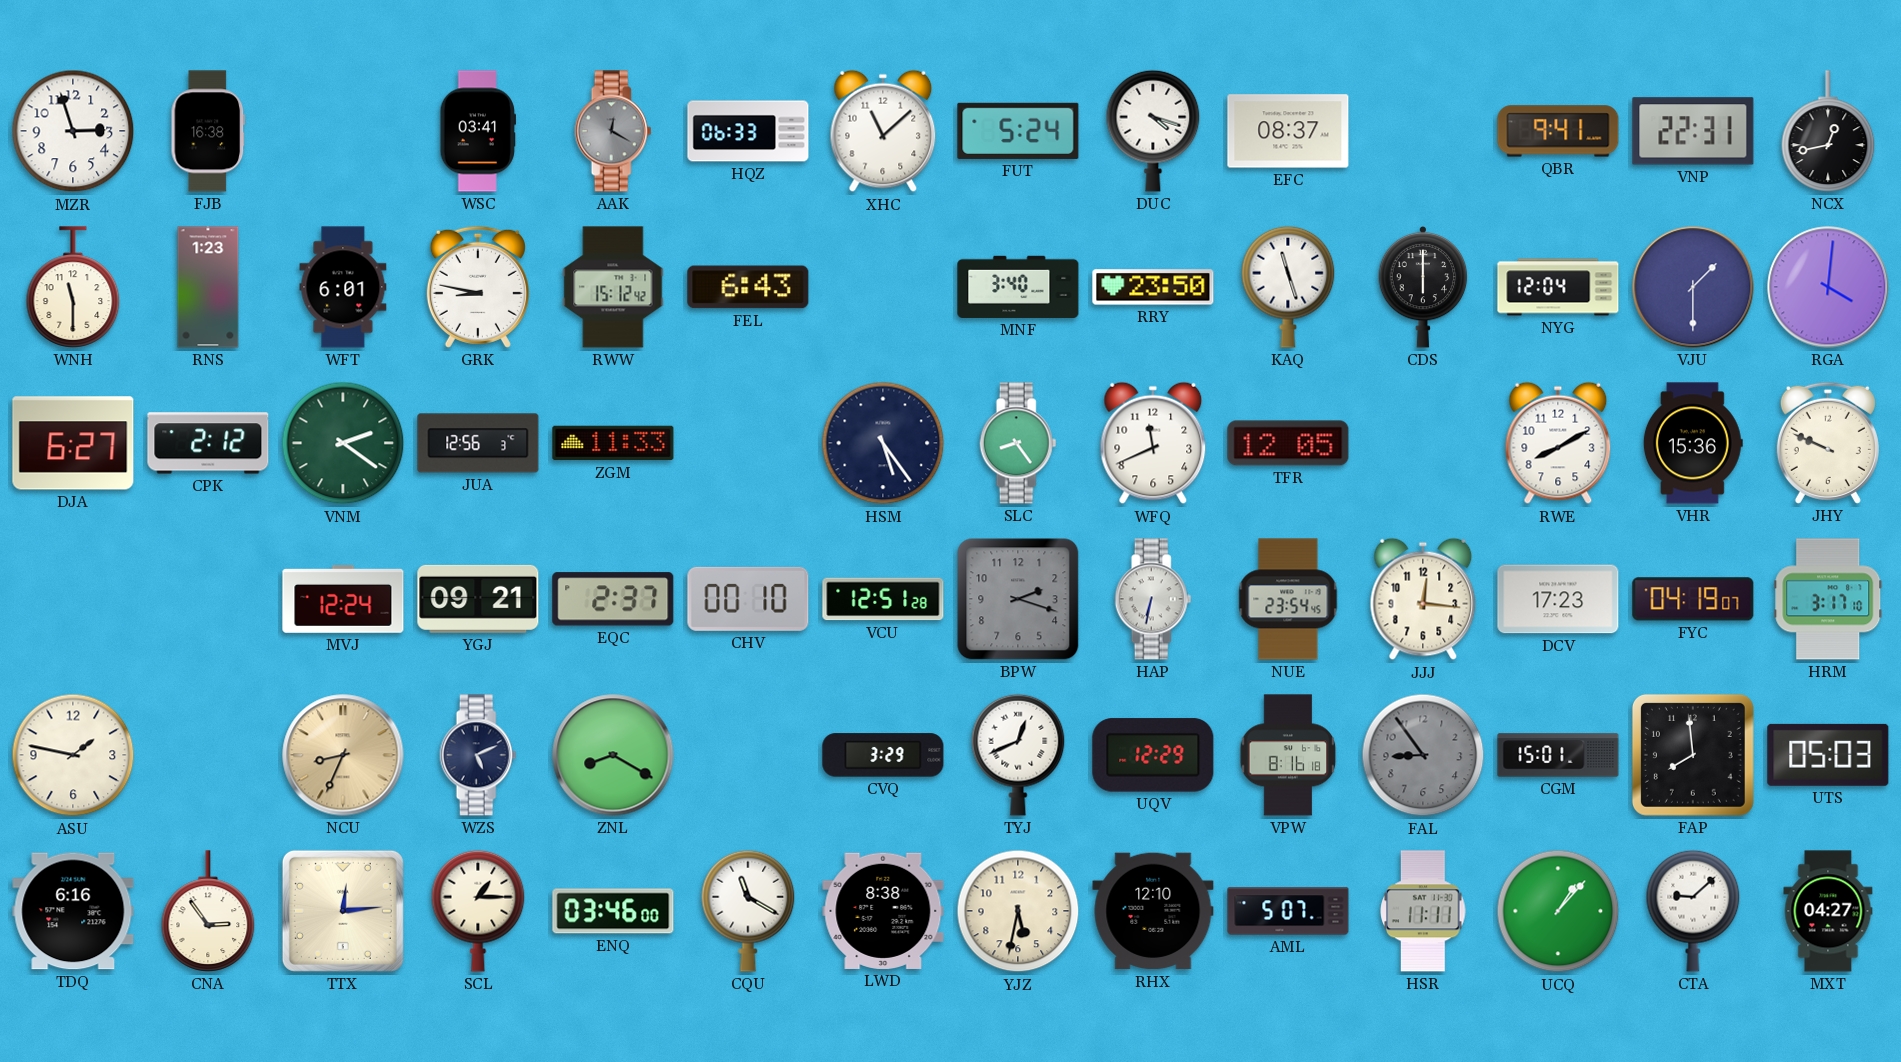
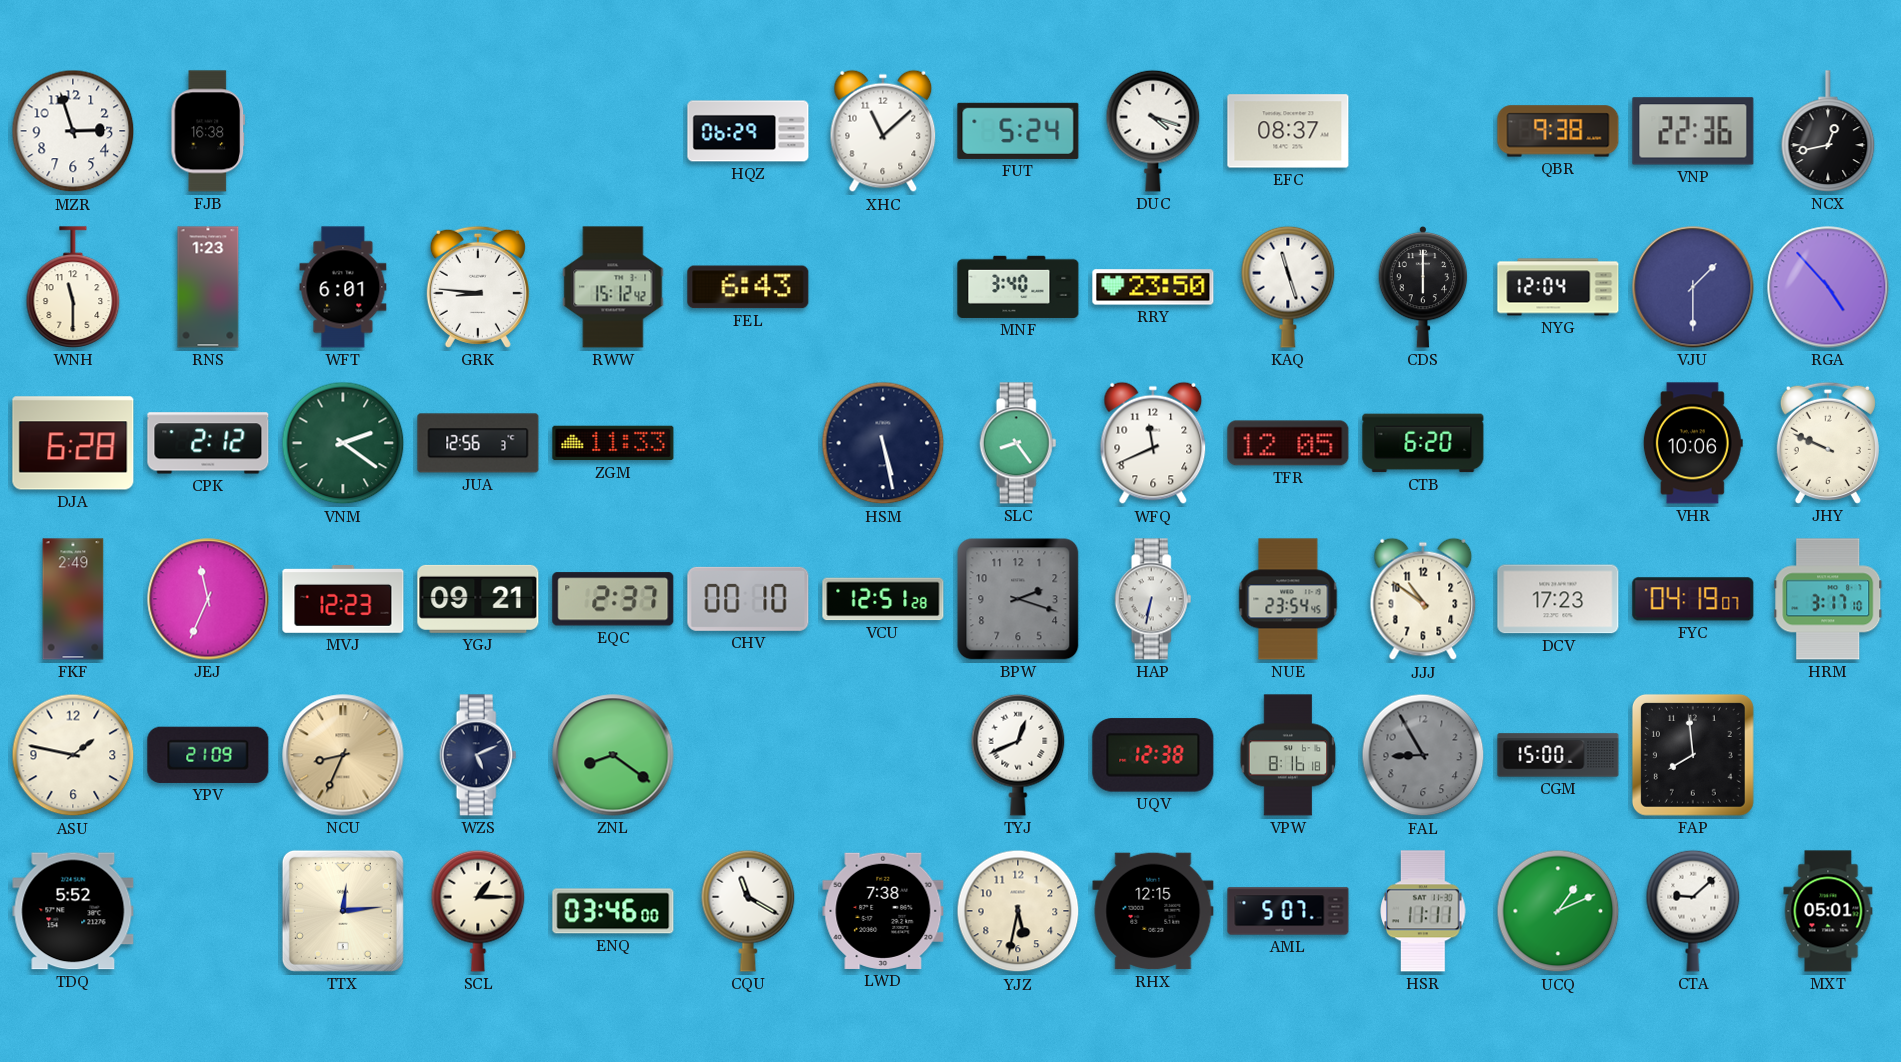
WSC: 03:41 -> none (477, 131)
AAK: 12:20 -> none (613, 131)
HQZ: 06:33 -> 06:29 (748, 131)
QBR: 9:41 -> 9:38 (1558, 131)
VNP: 22:31 -> 22:36 (1693, 131)
GRK: 8:47 -> 8:46 (478, 287)
RGA: 4:01 -> 4:53 (1828, 287)
DJA: 6:27 -> 6:28 (73, 443)
HSM: 5:24 -> 5:28 (883, 443)
CTB: none -> 6:20 (1423, 443)
RWE: 8:10 -> none (1558, 443)
VHR: 15:36 -> 10:06 (1693, 443)
FKF: none -> 2:49 (73, 599)
JEJ: none -> 11:34 (208, 599)
MVJ: 12:24 -> 12:23 (343, 599)
JJJ: 12:16 -> 10:51 (1423, 599)
YPV: none -> 21:09 (208, 755)
ZNL: 8:20 -> 8:21 (613, 755)
CVQ: 3:29 -> none (883, 755)
UQV: 12:29 -> 12:38 (1153, 755)
FAL: 8:54 -> 8:55 (1423, 755)
CGM: 15:01 -> 15:00 (1558, 755)
UTS: 05:03 -> none (1828, 755)
TDQ: 6:16 -> 5:52 (73, 911)
CNA: 2:54 -> none (208, 911)
LWD: 8:38 -> 7:38 (883, 911)
RHX: 12:10 -> 12:15 (1153, 911)
UCQ: 1:07 -> 1:11 (1558, 911)
MXT: 04:27 -> 05:01 (1828, 911)
